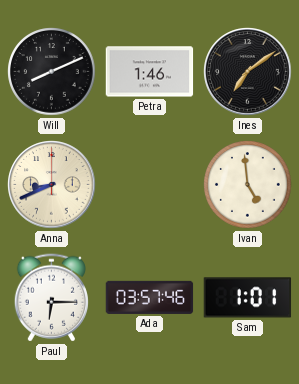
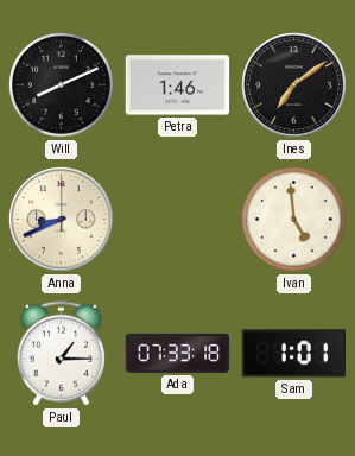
Paul: 6:15 -> 1:15 (61, 354)
Ada: 03:57 -> 07:33 (178, 353)
